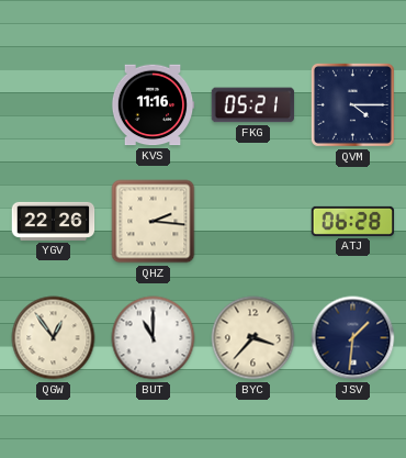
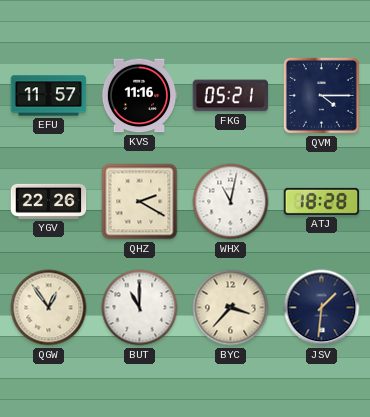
EFU: none -> 11:57 (49, 96)
QHZ: 2:16 -> 2:20 (140, 202)
WHX: none -> 11:02 (231, 202)
ATJ: 06:28 -> 18:28 (322, 201)
